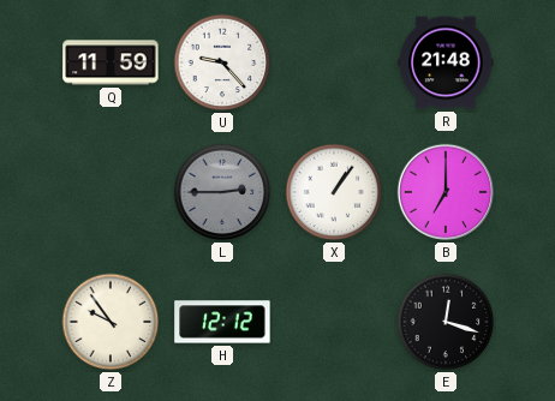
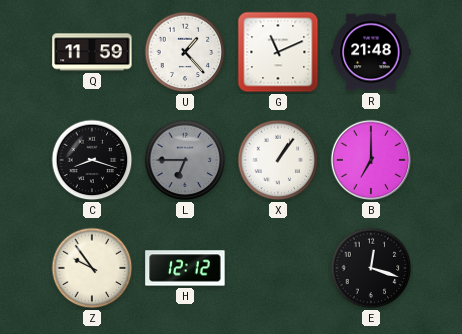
U: 9:23 -> 1:23 (185, 52)
G: none -> 11:11 (278, 52)
C: none -> 8:18 (92, 160)
L: 2:45 -> 6:45 (185, 160)
